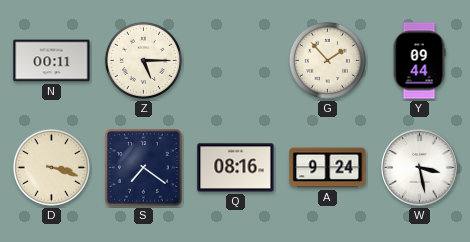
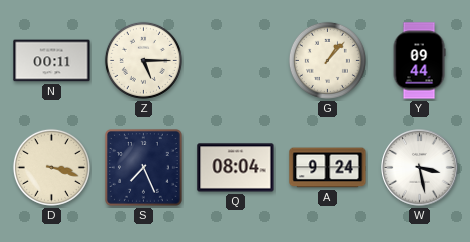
G: 1:53 -> 1:07 (327, 60)
S: 7:21 -> 7:26 (144, 168)
Q: 08:16 -> 08:04 (236, 168)
